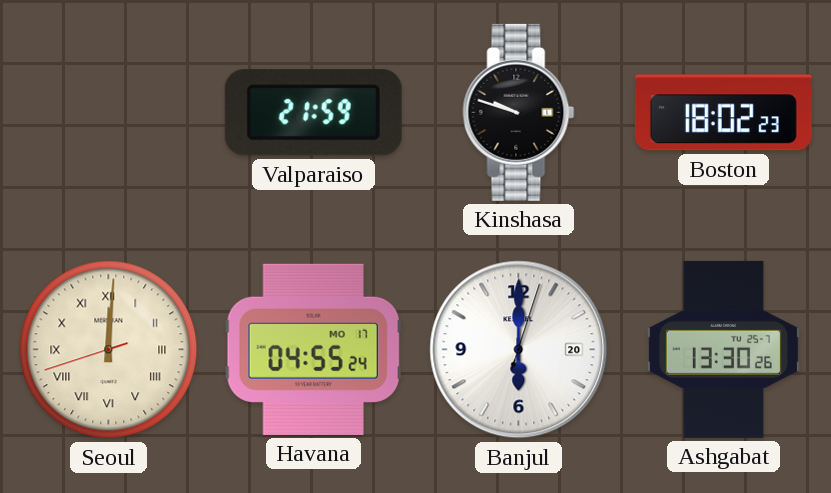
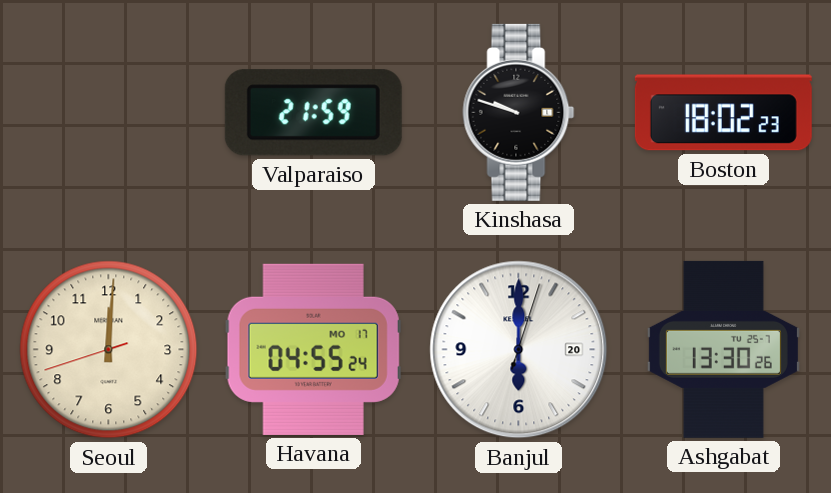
Seoul numerals: Roman -> Arabic (109, 350)
